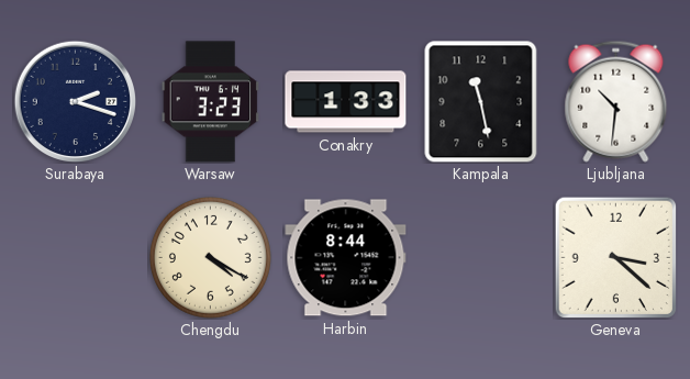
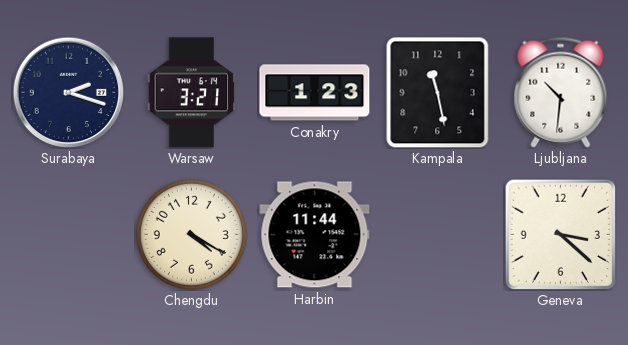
Warsaw: 3:23 -> 3:21 (192, 93)
Conakry: 1:33 -> 1:23 (315, 93)
Harbin: 8:44 -> 11:44 (315, 235)
